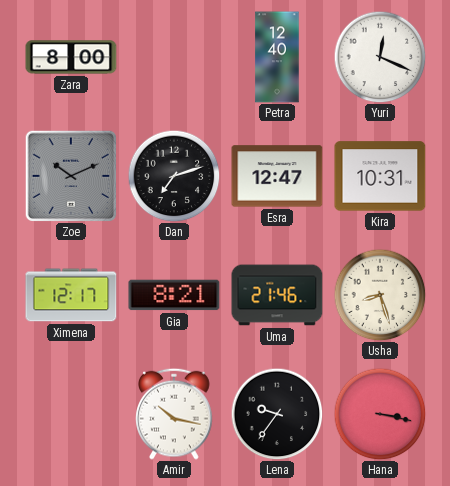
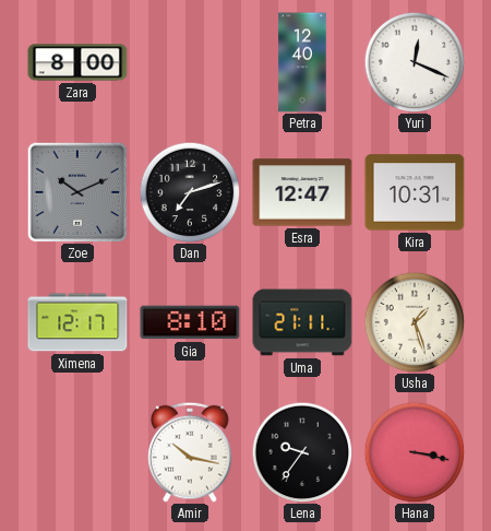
Gia: 8:21 -> 8:10 (190, 322)
Uma: 21:46 -> 21:11 (302, 322)
Usha: 8:27 -> 1:27 (415, 322)
